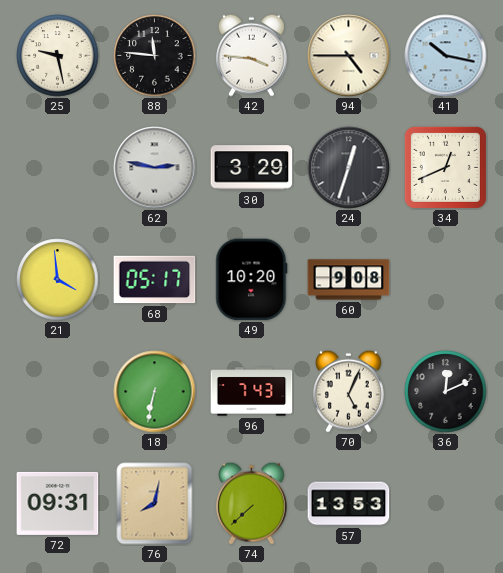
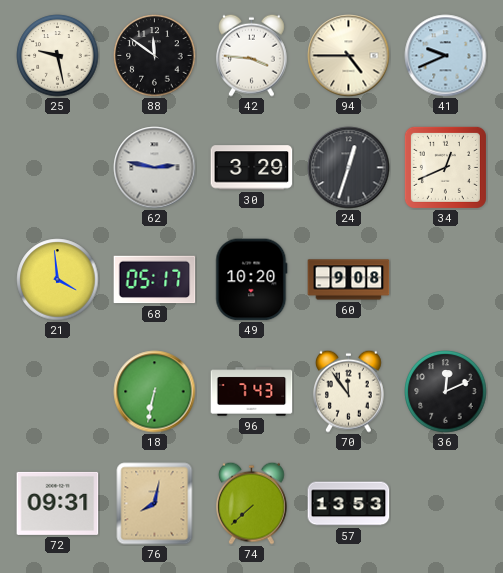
88: 11:46 -> 11:51 (155, 56)
41: 10:17 -> 9:41 (446, 56)
70: 5:04 -> 11:54 (349, 391)
